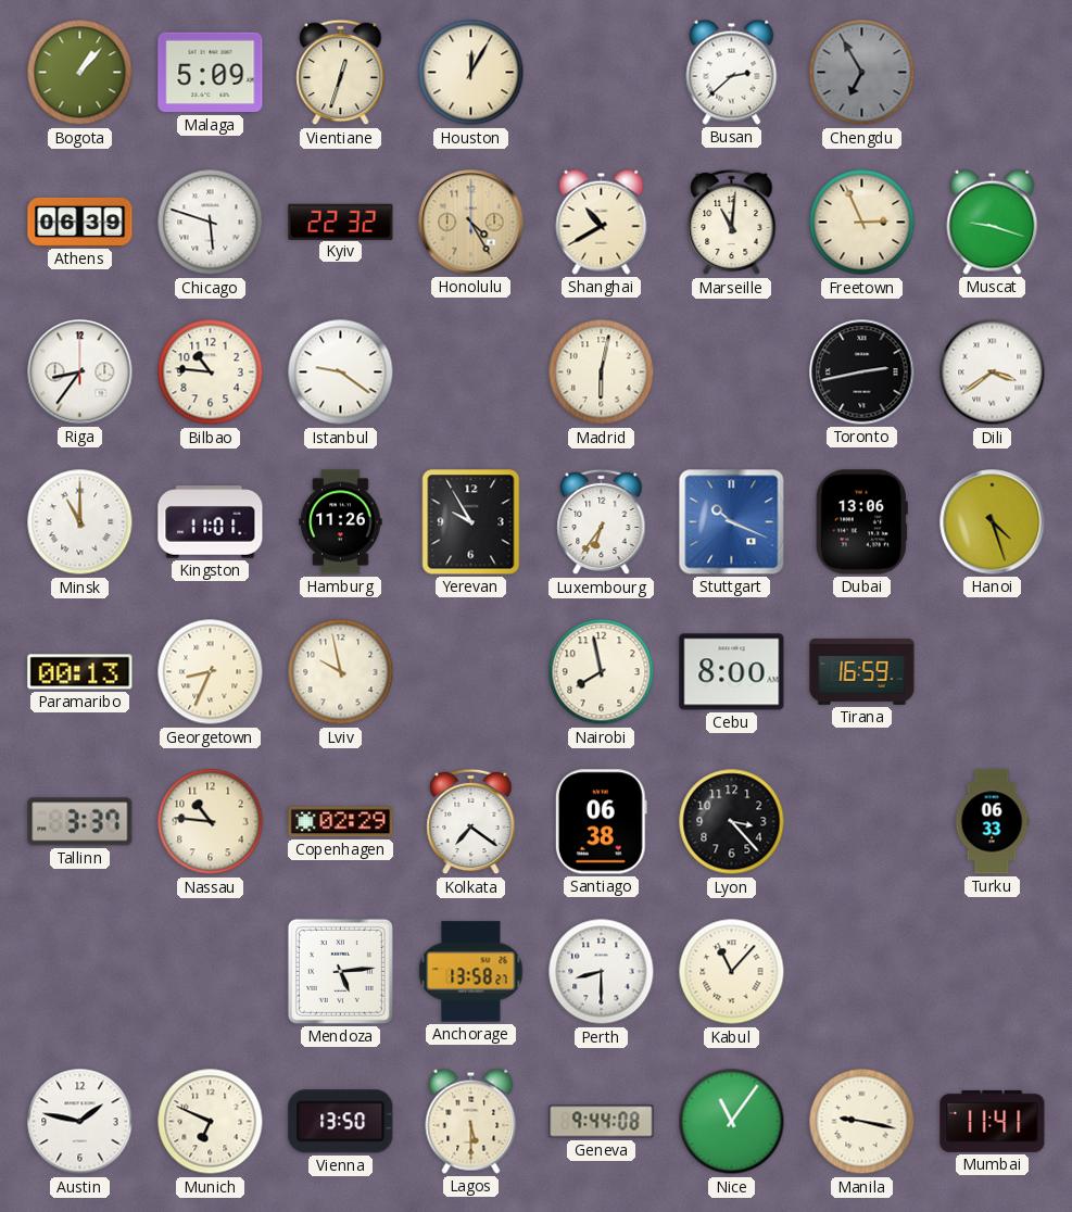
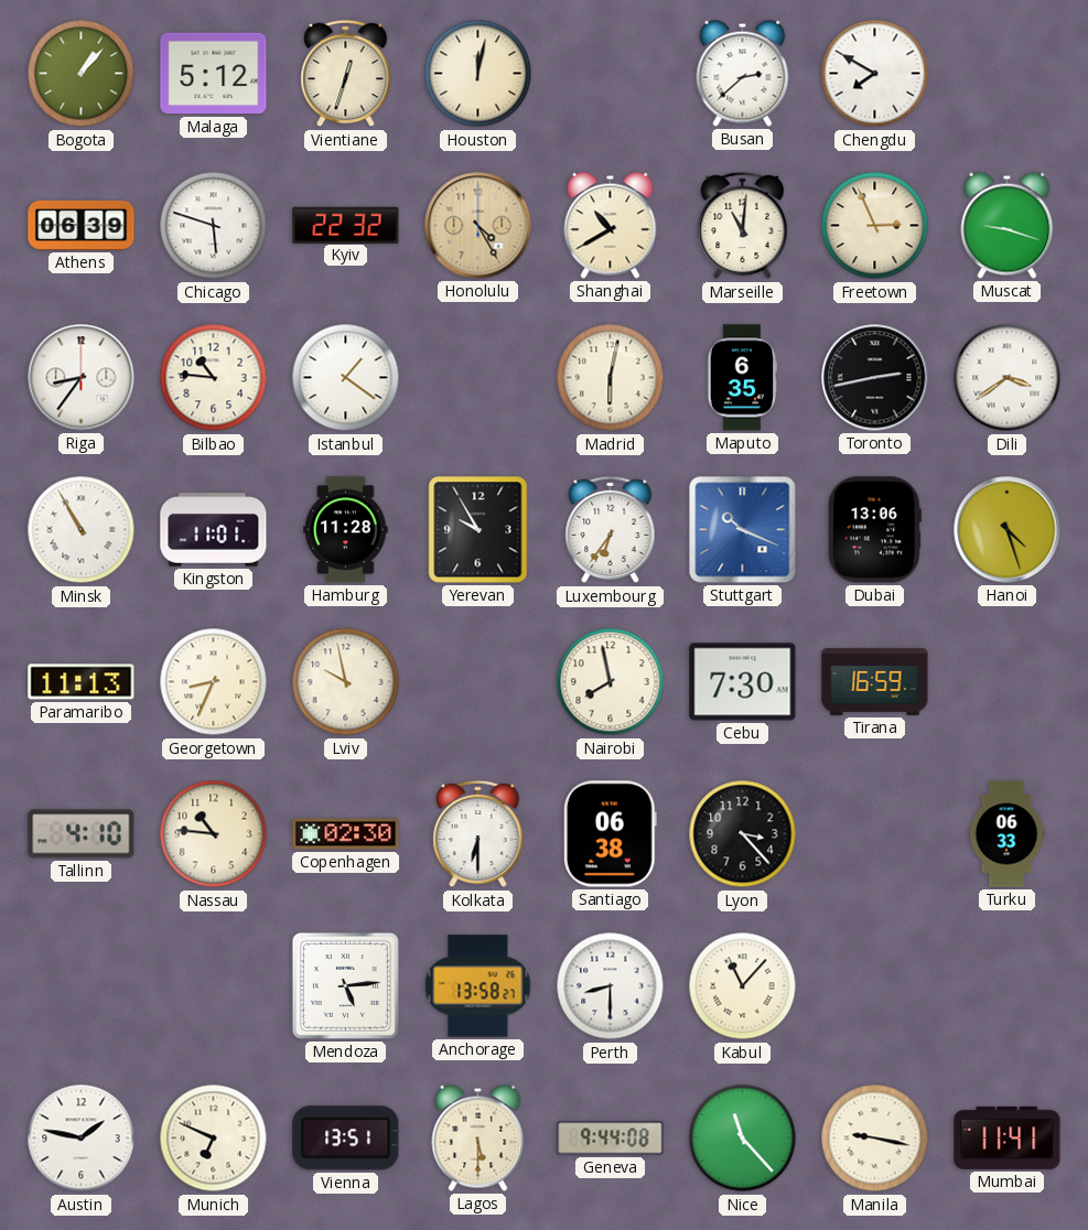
Malaga: 5:09 -> 5:12 (214, 74)
Houston: 12:05 -> 12:02 (478, 74)
Chengdu: 6:55 -> 7:50 (875, 74)
Chengdu dial: grey -> white (875, 74)
Istanbul: 9:21 -> 1:21 (346, 378)
Maputo: none -> 6:35 (743, 378)
Minsk: 11:00 -> 10:55 (82, 530)
Hamburg: 11:26 -> 11:28 (346, 530)
Paramaribo: 00:13 -> 11:13 (82, 682)
Cebu: 8:00 -> 7:30 (743, 682)
Tallinn: 3:37 -> 4:10 (82, 834)
Copenhagen: 02:29 -> 02:30 (346, 834)
Kolkata: 7:21 -> 6:30 (478, 834)
Vienna: 13:50 -> 13:51 (346, 1139)
Nice: 11:06 -> 11:23 (743, 1139)
